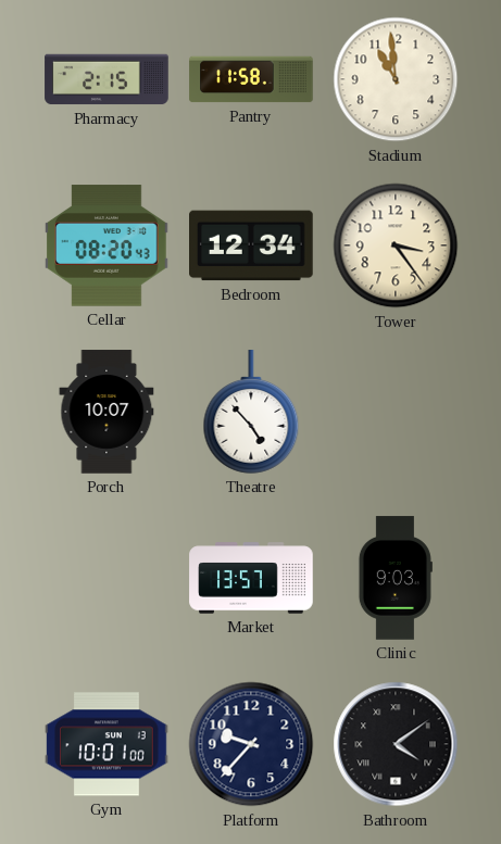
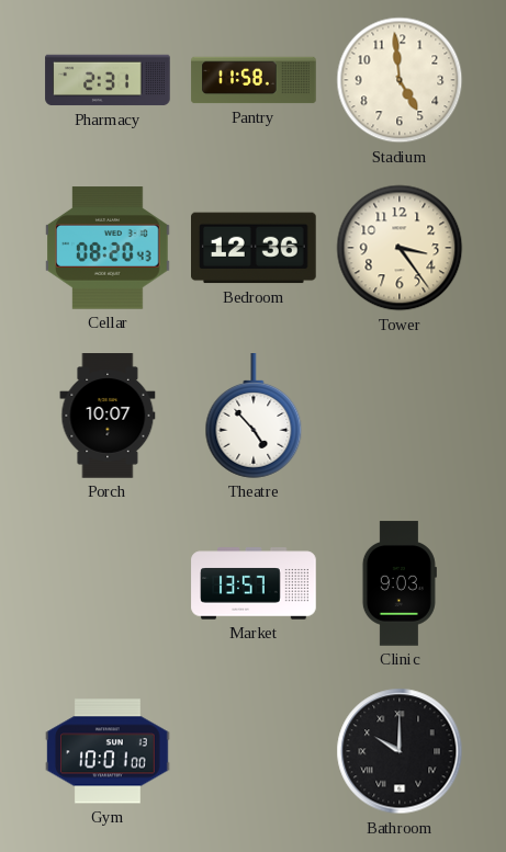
Pharmacy: 2:15 -> 2:31 (108, 80)
Stadium: 10:59 -> 4:59 (400, 80)
Bedroom: 12:34 -> 12:36 (255, 248)
Platform: 9:37 -> none (251, 744)
Bathroom: 4:09 -> 10:00 (400, 751)
